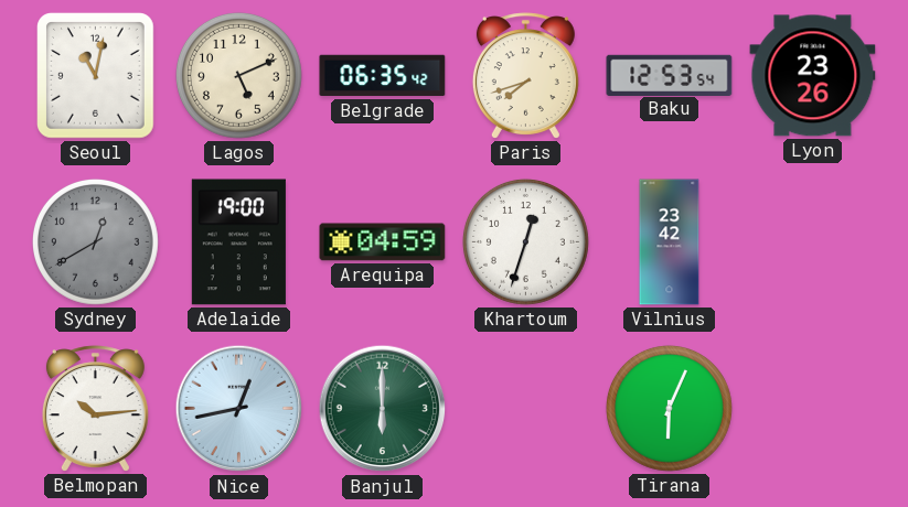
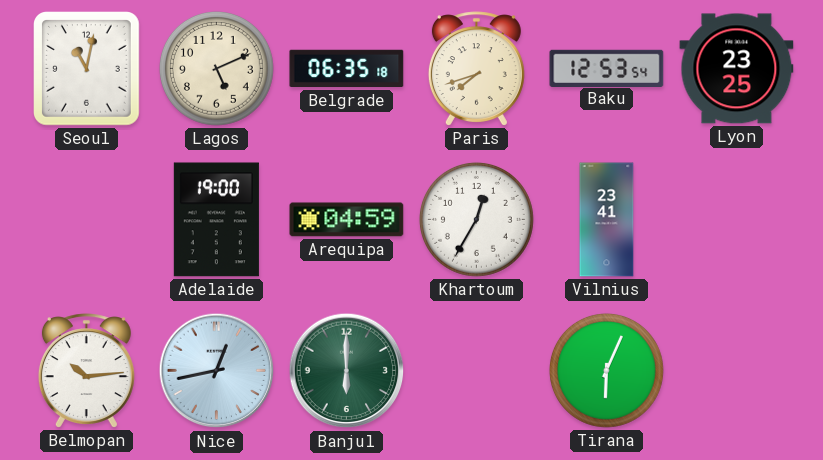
Belgrade: 06:35:42 -> 06:35:18 (347, 69)
Lyon: 23:26 -> 23:25 (737, 69)
Sydney: 12:40 -> none (95, 241)
Khartoum: 12:33 -> 12:35 (476, 219)
Vilnius: 23:42 -> 23:41 (607, 220)
